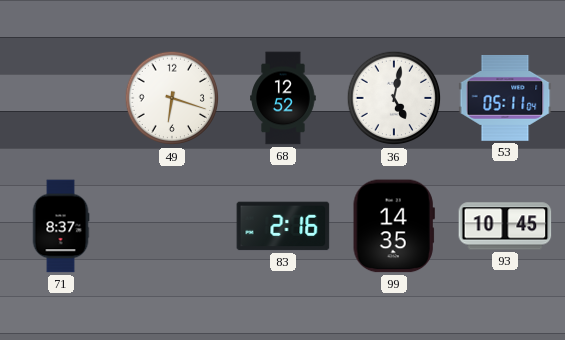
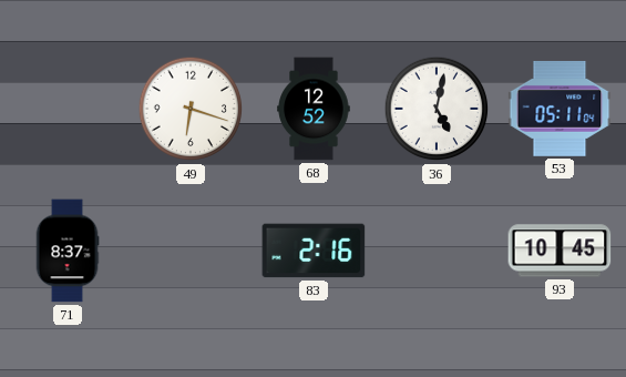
99: 14:35 -> none (394, 226)
